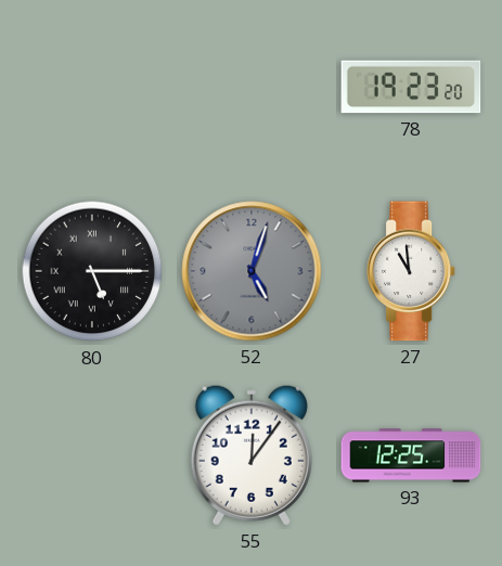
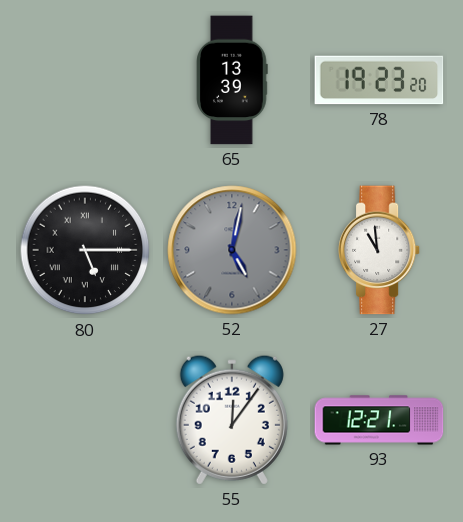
65: none -> 13:39 (232, 80)
52: 5:03 -> 5:02 (232, 250)
93: 12:25 -> 12:21 (379, 420)
